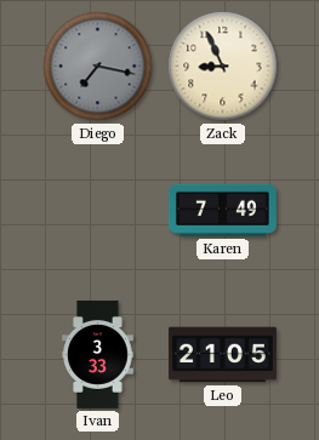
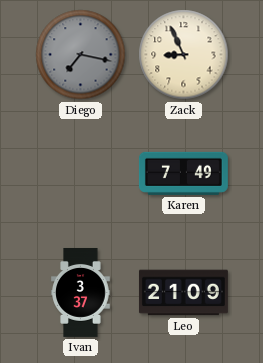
Ivan: 3:33 -> 3:37 (81, 292)
Leo: 21:05 -> 21:09 (183, 293)
